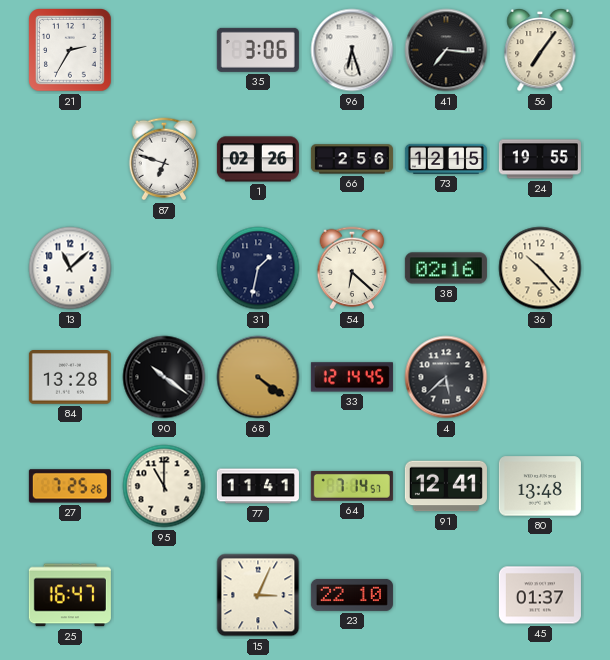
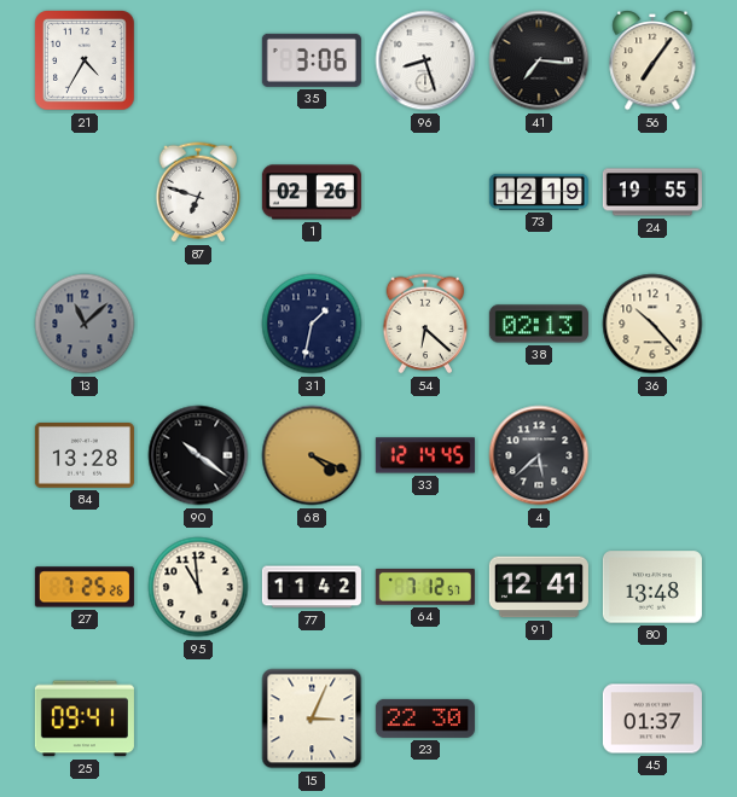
21: 2:35 -> 4:35 (86, 62)
96: 6:27 -> 8:27 (425, 60)
66: 2:56 -> none (352, 159)
73: 12:15 -> 12:19 (539, 192)
13 dial: white -> grey (85, 324)
38: 02:16 -> 02:13 (539, 324)
68: 4:21 -> 4:19 (312, 455)
95: 11:00 -> 10:59 (198, 587)
77: 11:41 -> 11:42 (312, 587)
64: 7:14 -> 7:12 (425, 587)
25: 16:47 -> 09:41 (85, 719)
23: 22:10 -> 22:30 (425, 719)
